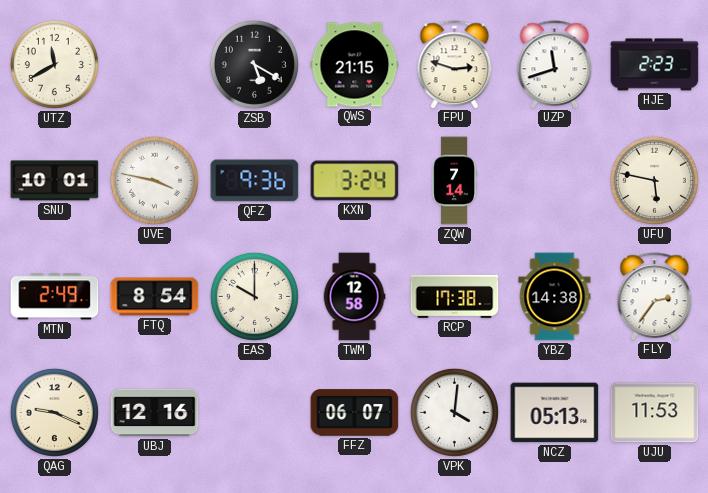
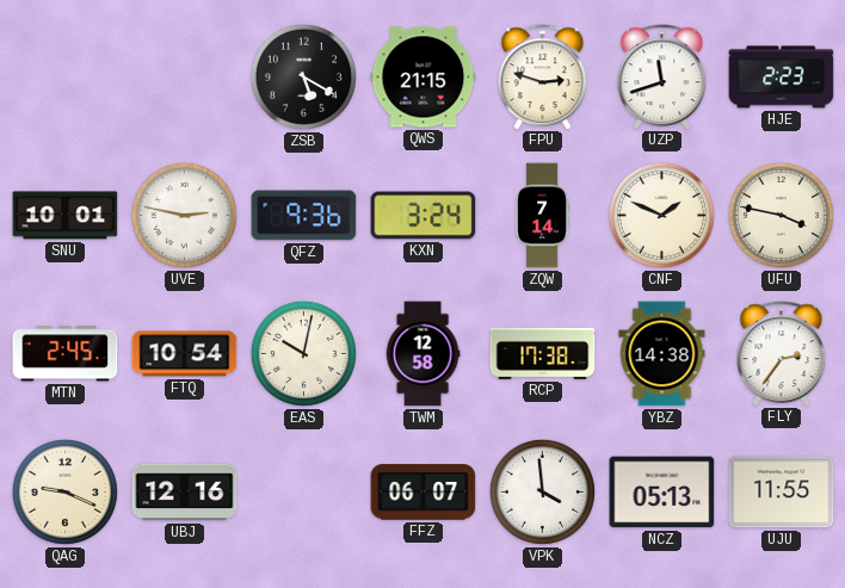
UTZ: 11:40 -> none (54, 64)
UVE: 3:47 -> 2:47 (184, 215)
CNF: none -> 1:49 (661, 215)
UFU: 5:47 -> 3:47 (781, 215)
MTN: 2:49 -> 2:45 (66, 354)
FTQ: 8:54 -> 10:54 (185, 354)
EAS: 10:00 -> 10:02 (303, 353)
VPK: 4:01 -> 3:59 (542, 491)
UJU: 11:53 -> 11:55 (782, 493)
